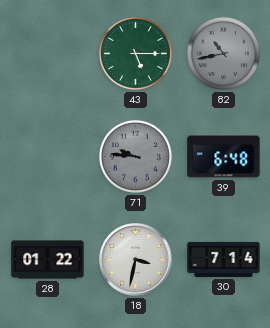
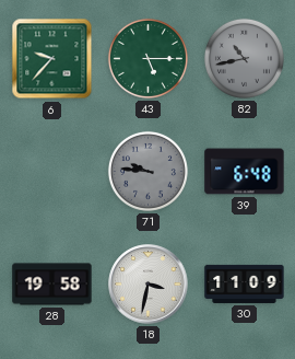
6: none -> 9:37 (52, 59)
28: 01:22 -> 19:58 (52, 285)
30: 7:14 -> 11:09 (245, 283)
